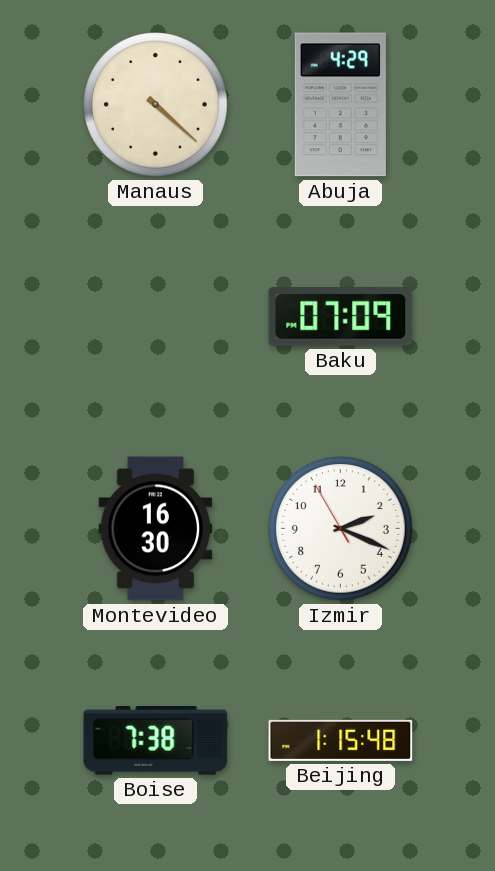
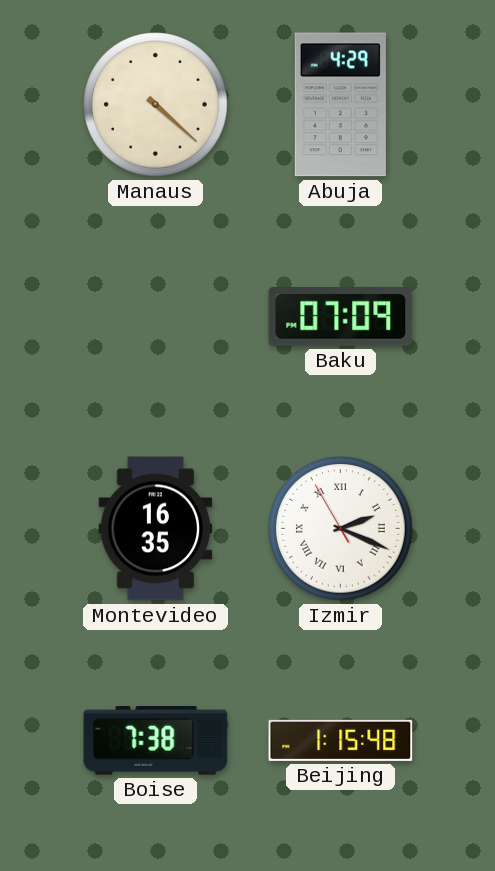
Montevideo: 16:30 -> 16:35 (156, 529)
Izmir numerals: Arabic -> Roman (341, 529)
